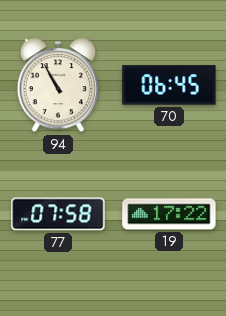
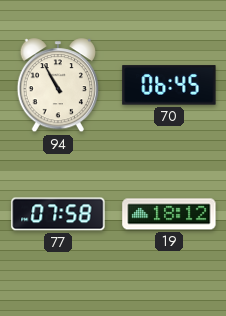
19: 17:22 -> 18:12 (169, 214)
